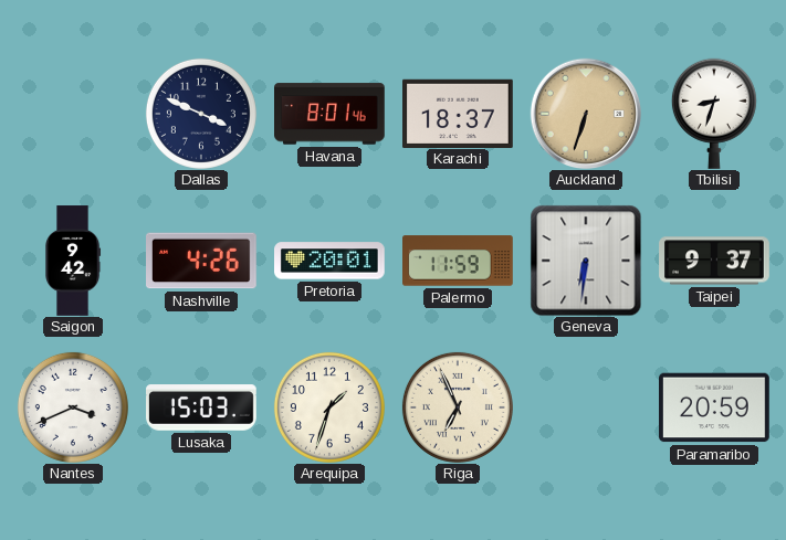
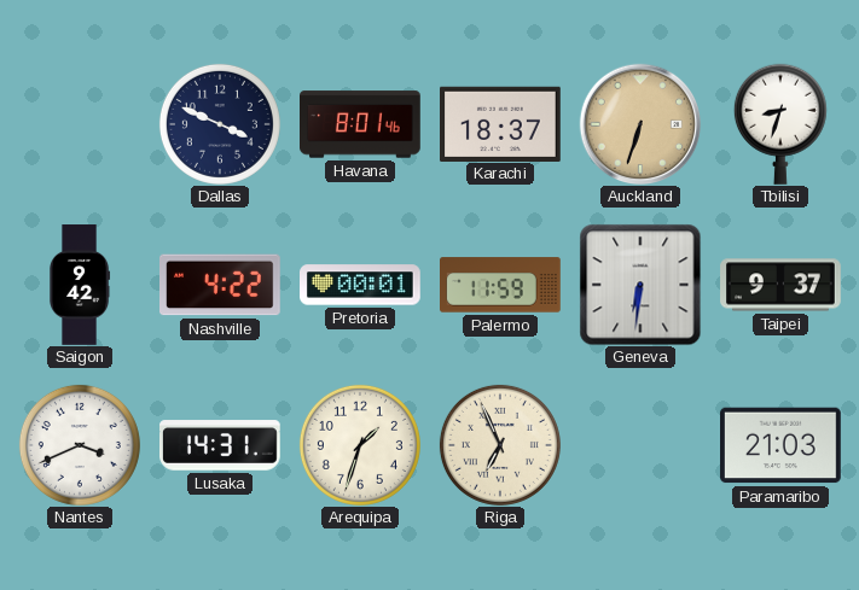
Nashville: 4:26 -> 4:22 (221, 285)
Pretoria: 20:01 -> 00:01 (361, 285)
Lusaka: 15:03 -> 14:31 (221, 445)
Paramaribo: 20:59 -> 21:03 (782, 445)
